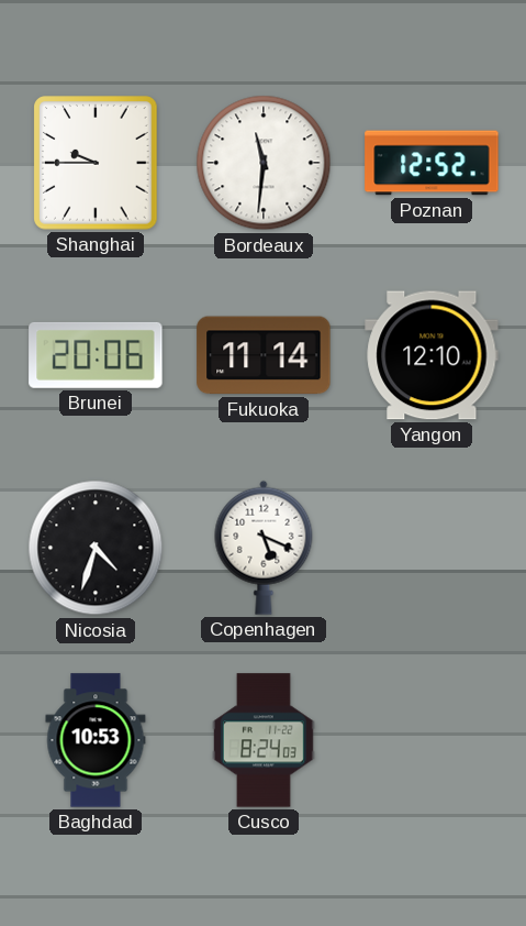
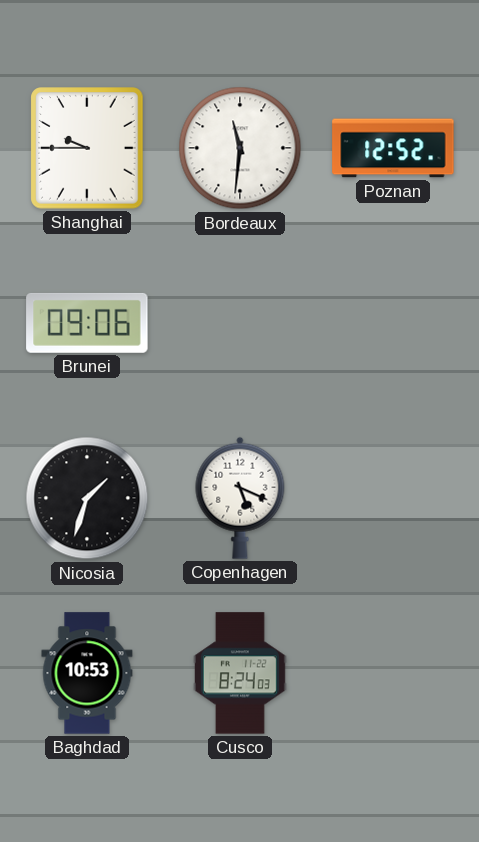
Brunei: 20:06 -> 09:06 (87, 323)
Fukuoka: 11:14 -> none (264, 355)
Yangon: 12:10 -> none (432, 355)
Nicosia: 4:33 -> 1:33 (87, 498)
